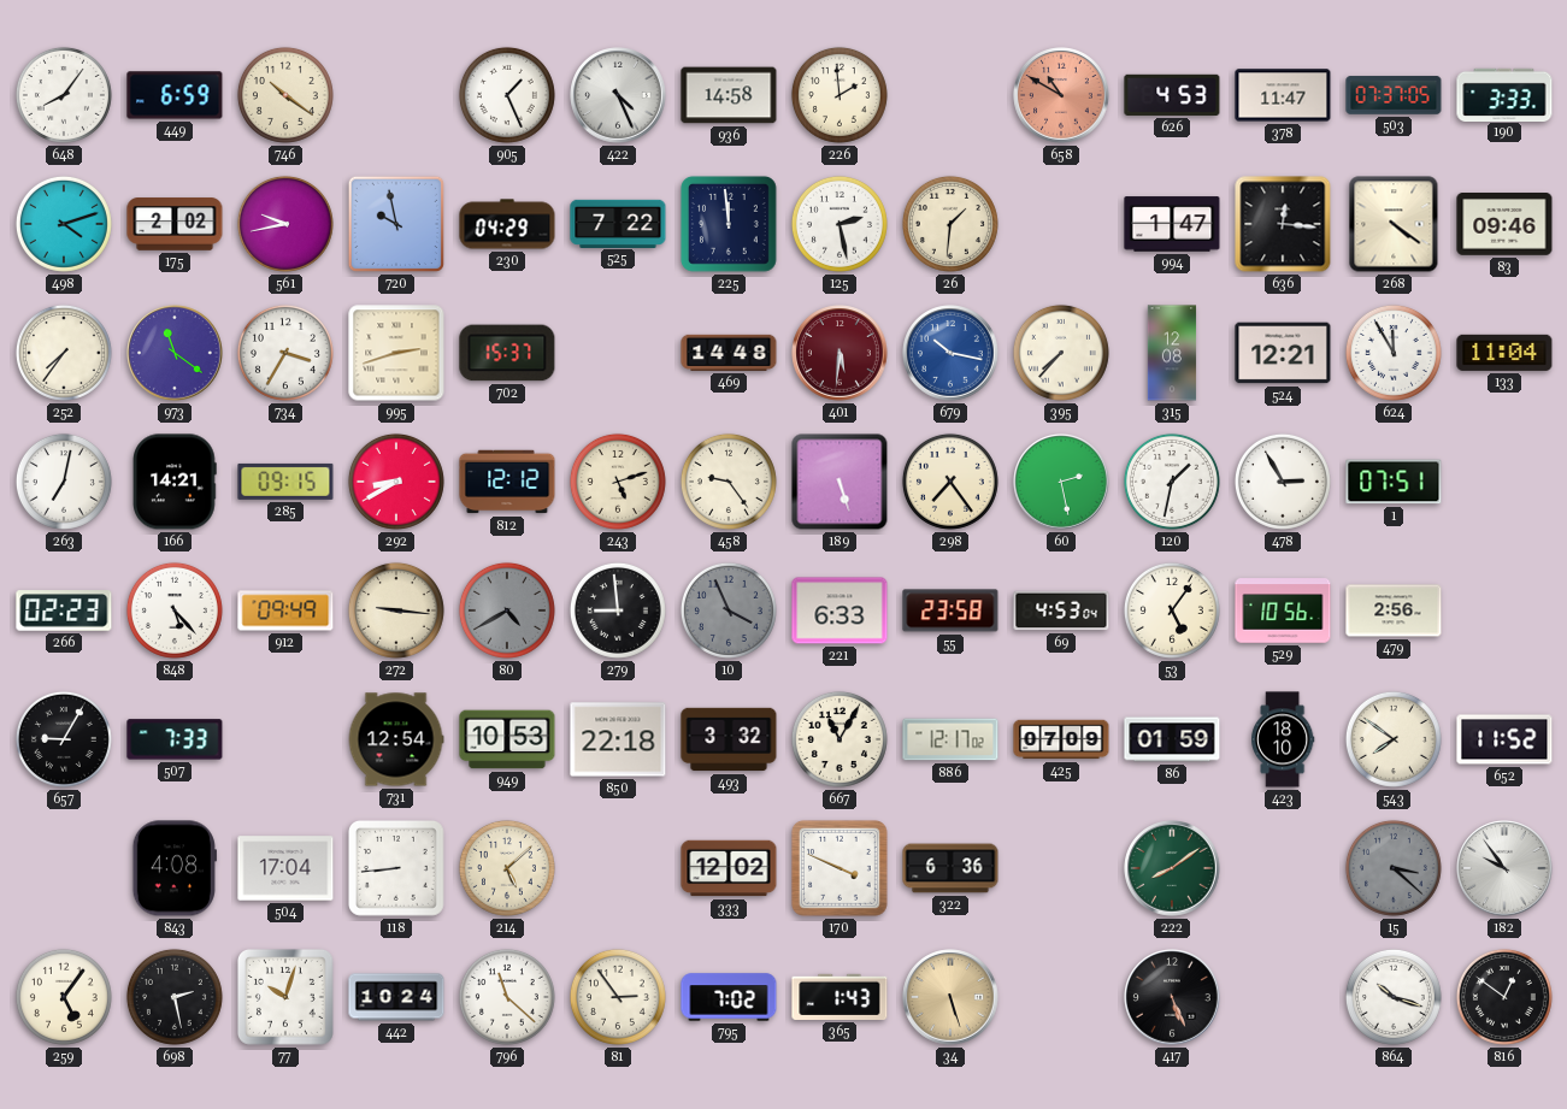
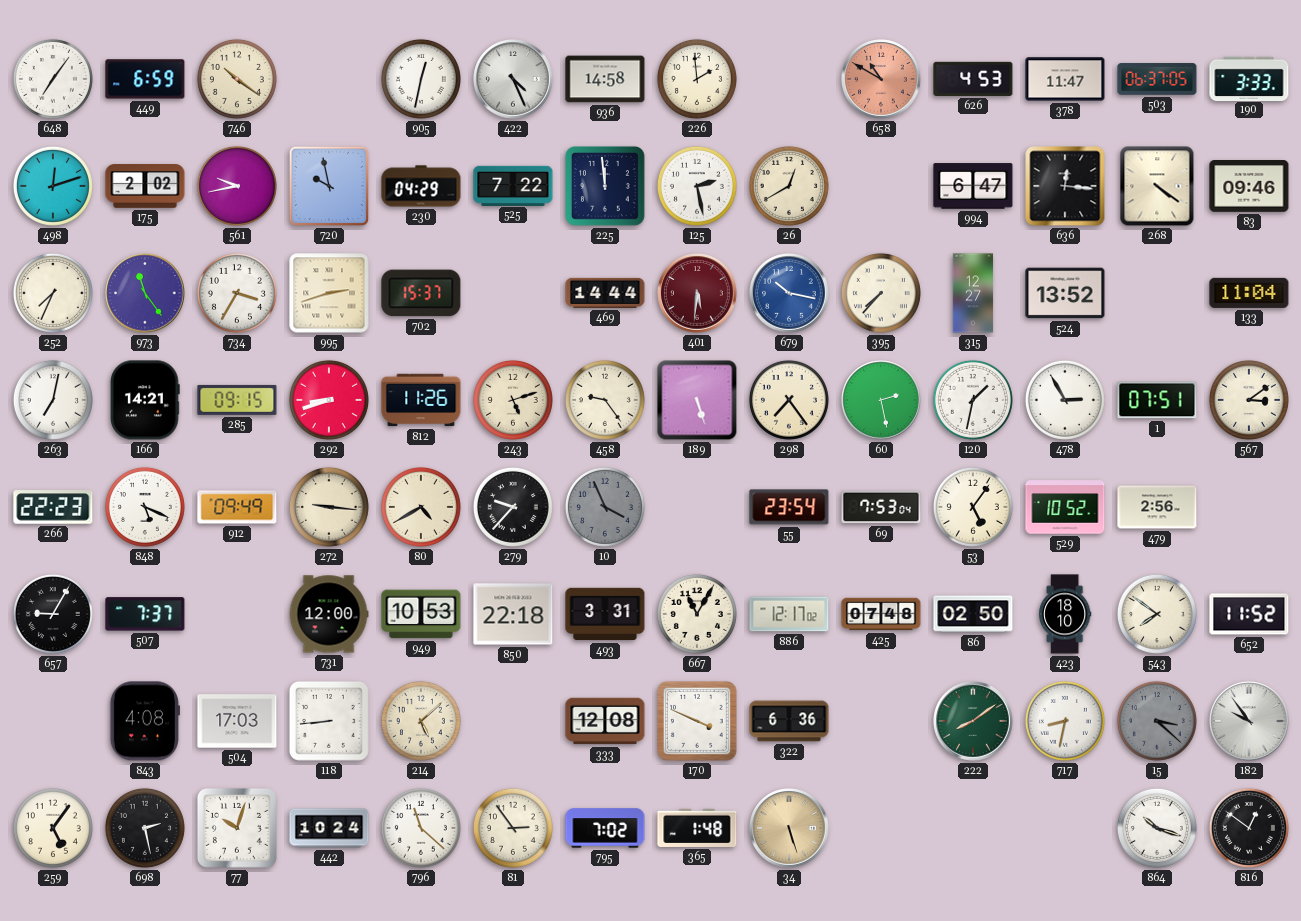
648: 8:06 -> 7:06 (53, 79)
905: 1:26 -> 12:32 (421, 79)
503: 07:37 -> 06:37 (1157, 79)
498: 4:12 -> 12:12 (53, 186)
26: 1:31 -> 12:40 (789, 186)
994: 1:47 -> 6:47 (973, 186)
252: 7:36 -> 7:34 (53, 293)
973: 11:21 -> 11:24 (145, 293)
469: 14:48 -> 14:44 (605, 293)
315: 12:08 -> 12:27 (973, 293)
524: 12:21 -> 13:52 (1065, 293)
624: 11:55 -> none (1394, 353)
292: 8:40 -> 8:42 (329, 400)
812: 12:12 -> 11:26 (421, 400)
567: none -> 3:09 (1249, 400)
266: 02:23 -> 22:23 (53, 507)
848: 5:23 -> 5:19 (145, 507)
80 dial: grey -> cream (421, 507)
279: 8:59 -> 9:37 (513, 507)
221: 6:33 -> none (840, 610)
55: 23:58 -> 23:54 (789, 507)
69: 4:53 -> 7:53 (881, 507)
529: 10:56 -> 10:52 (1065, 507)
507: 7:33 -> 7:37 (145, 614)
731: 12:54 -> 12:00 (329, 614)
493: 3:32 -> 3:31 (605, 614)
425: 07:09 -> 07:48 (881, 614)
86: 01:59 -> 02:50 (973, 614)
504: 17:04 -> 17:03 (237, 721)
333: 12:02 -> 12:08 (605, 721)
717: none -> 8:32 (1065, 721)
365: 1:43 -> 1:48 (697, 828)
417: 5:26 -> none (1172, 997)
